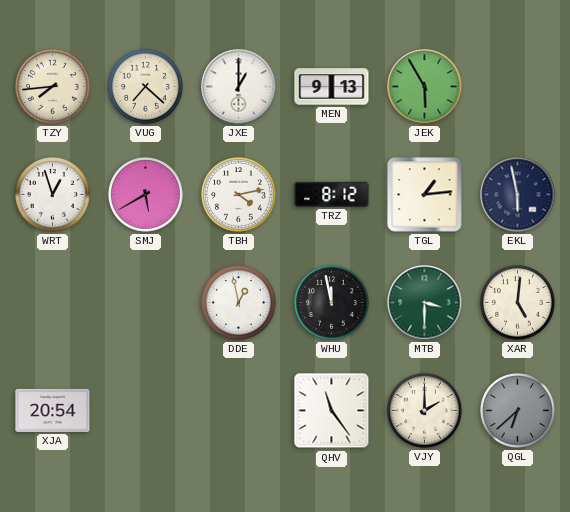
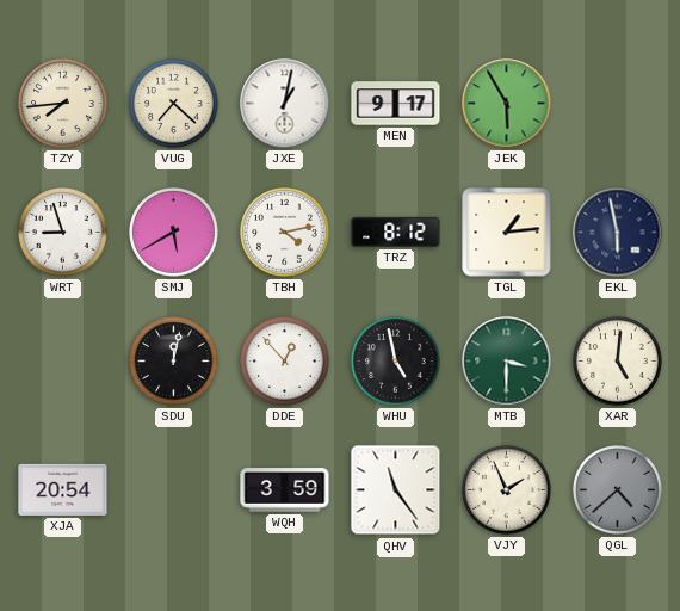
JXE: 1:00 -> 1:02 (285, 104)
MEN: 9:13 -> 9:17 (396, 104)
WRT: 12:57 -> 8:57 (63, 233)
SDU: none -> 12:02 (174, 362)
DDE: 12:58 -> 12:53 (285, 362)
WHU: 11:58 -> 4:58 (396, 362)
WQH: none -> 3:59 (285, 490)
VJY: 2:00 -> 1:56 (507, 490)
QGL: 6:38 -> 4:38 (618, 490)
